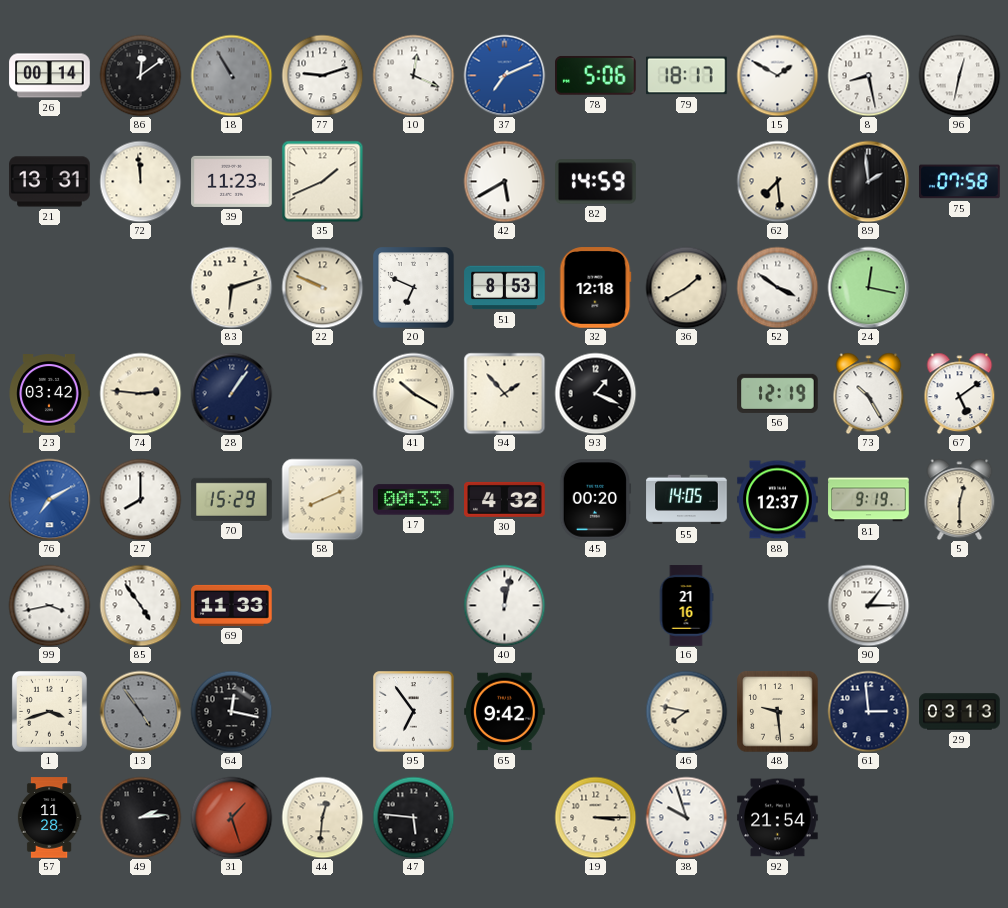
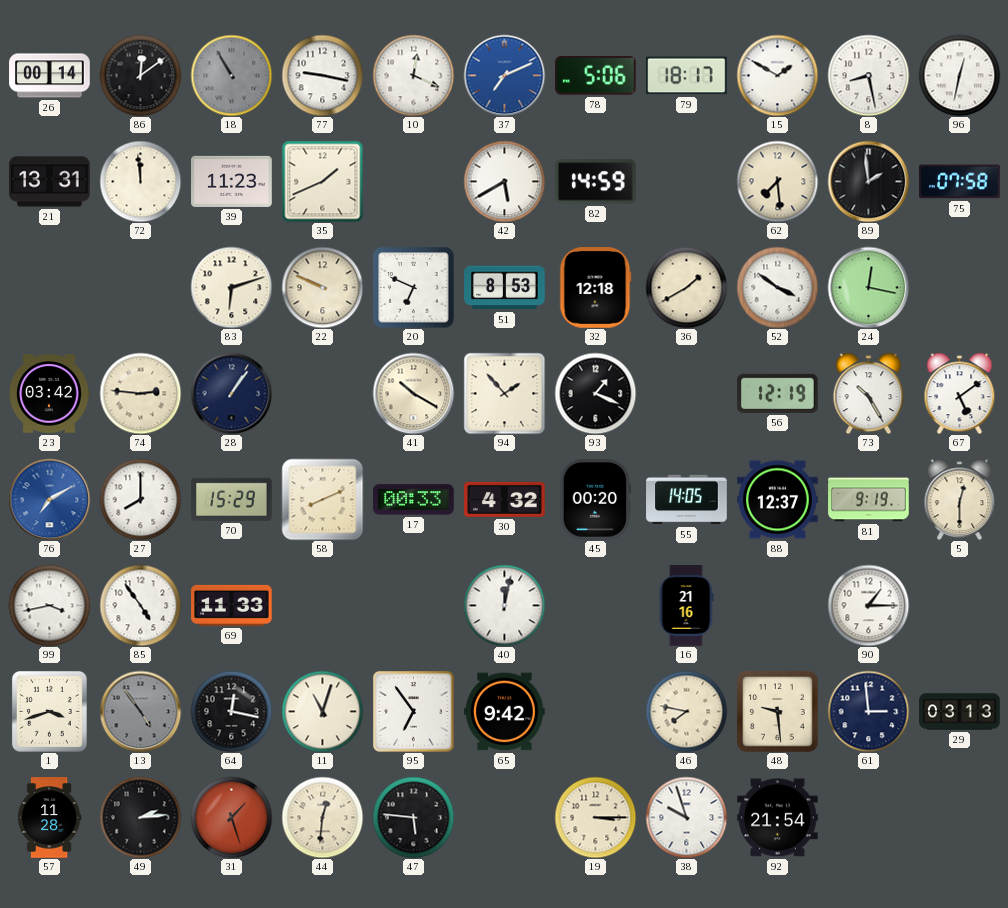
77: 9:12 -> 9:17 (322, 75)
11: none -> 11:03 (322, 711)
